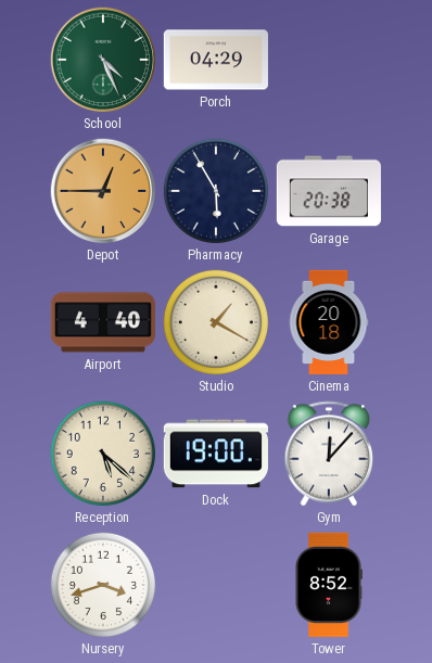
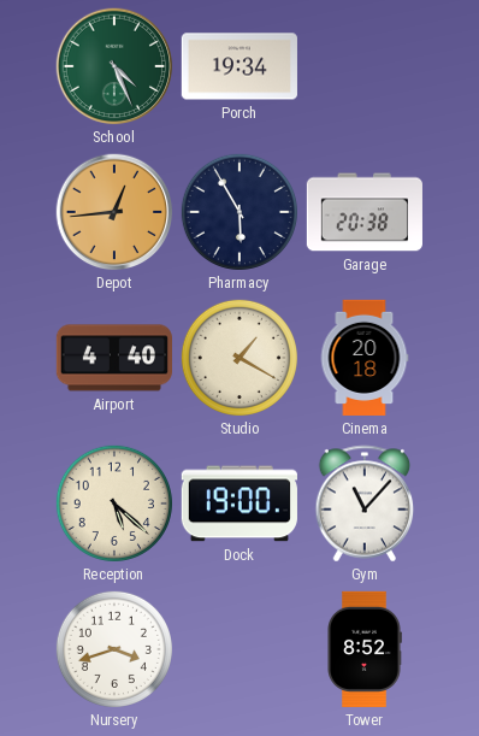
Porch: 04:29 -> 19:34 (239, 66)
Depot: 12:45 -> 12:44 (114, 212)
Gym: 12:07 -> 11:07 (365, 504)
